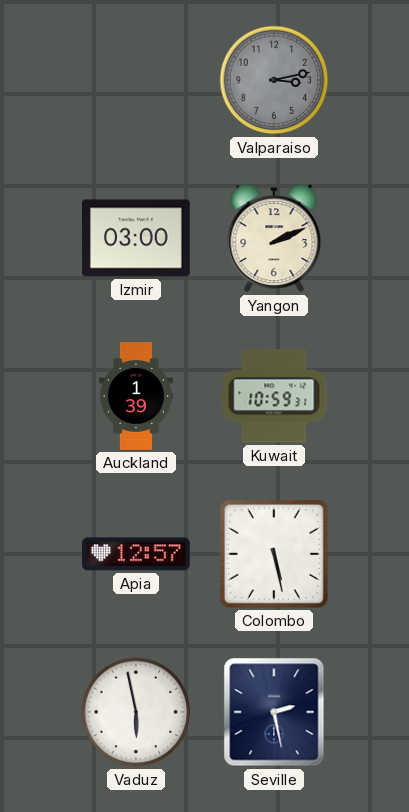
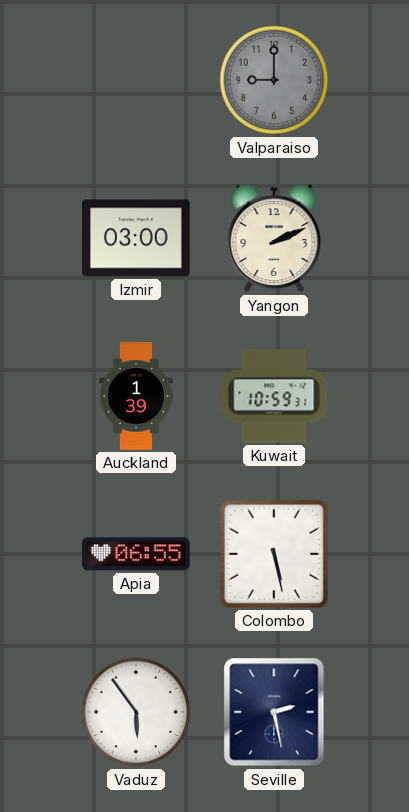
Valparaiso: 3:13 -> 9:00 (274, 80)
Apia: 12:57 -> 06:55 (137, 554)
Vaduz: 5:58 -> 5:54 (136, 712)
